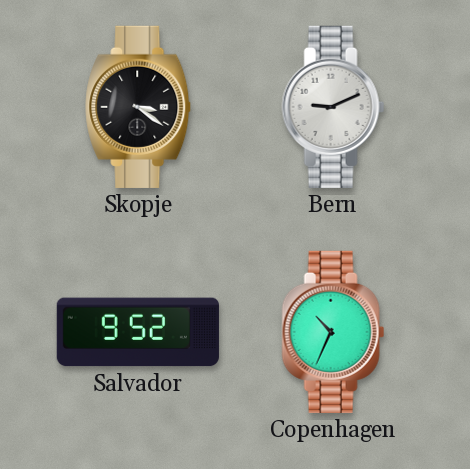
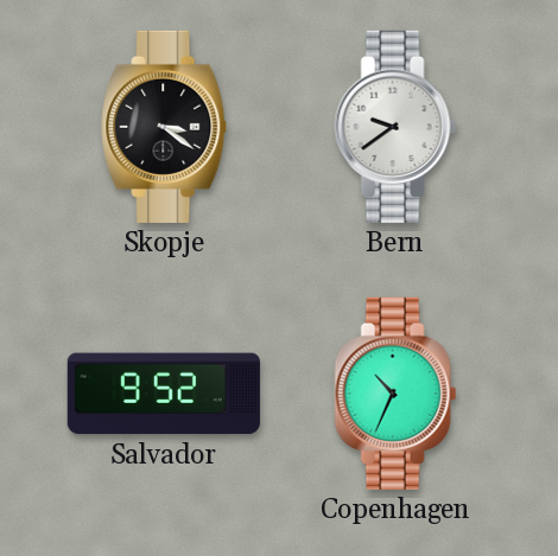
Bern: 9:11 -> 9:39 (395, 127)
